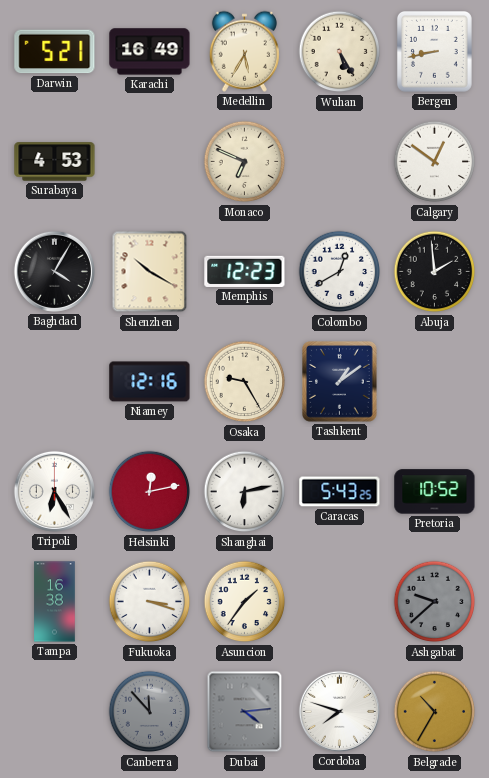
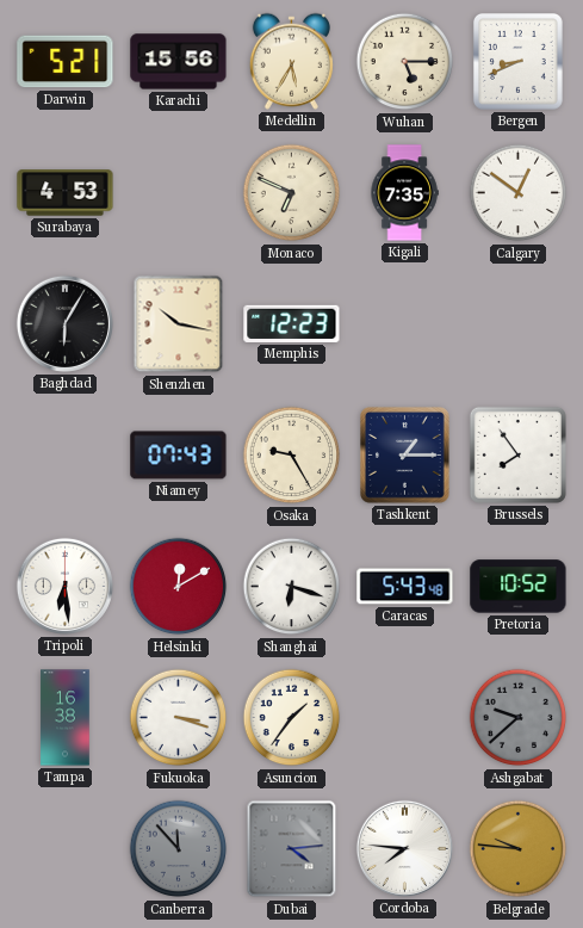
Karachi: 16:49 -> 15:56 (179, 62)
Wuhan: 5:25 -> 5:15 (405, 62)
Bergen: 8:43 -> 8:41 (517, 62)
Kigali: none -> 7:35 (404, 193)
Baghdad: 4:05 -> 6:05 (64, 323)
Shenzhen: 10:20 -> 10:17 (179, 324)
Colombo: 12:40 -> none (340, 272)
Abuja: 1:59 -> none (435, 272)
Niamey: 12:16 -> 07:43 (179, 456)
Tashkent: 1:09 -> 1:15 (405, 456)
Brussels: none -> 7:54 (517, 454)
Tripoli: 6:25 -> 6:29 (64, 586)
Helsinki: 12:13 -> 12:10 (179, 587)
Shanghai: 6:13 -> 6:18 (292, 587)
Caracas: 5:43:25 -> 5:43:48 (405, 587)
Cordoba: 7:48 -> 7:46 (404, 848)
Belgrade: 10:35 -> 9:46 (519, 849)
